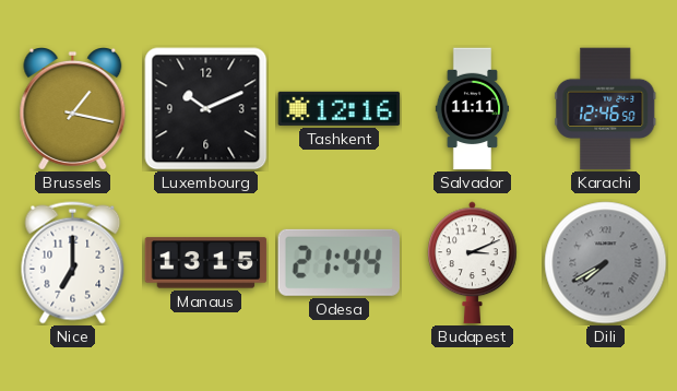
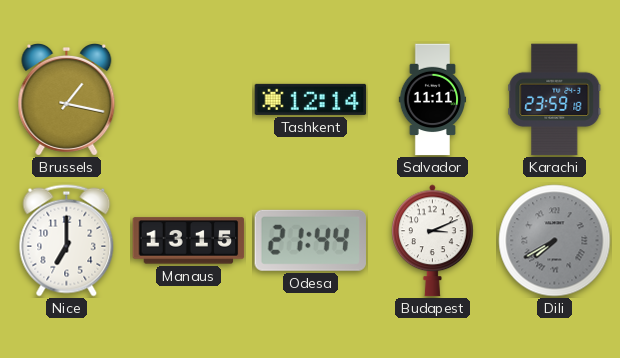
Luxembourg: 10:11 -> none (206, 109)
Tashkent: 12:16 -> 12:14 (311, 99)
Karachi: 12:46 -> 23:59 (555, 100)
